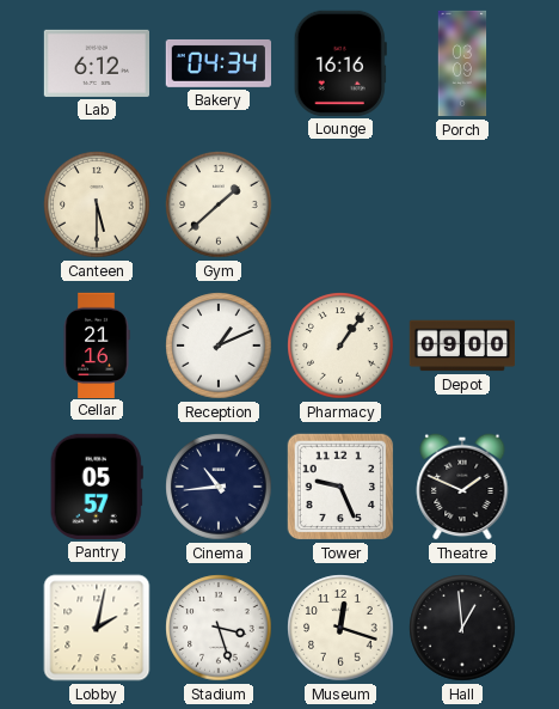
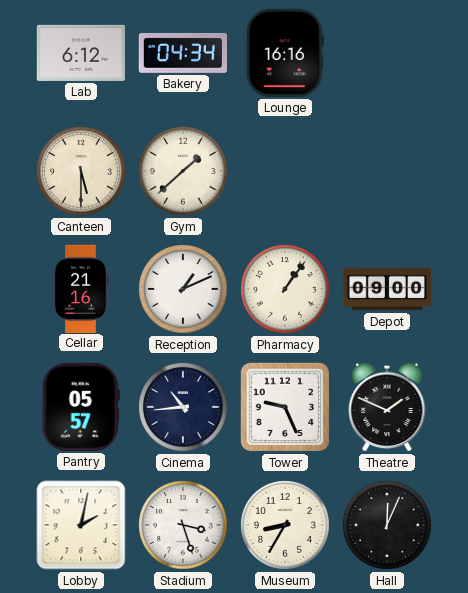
Porch: 03:09 -> none (462, 63)
Museum: 12:18 -> 8:35 (285, 525)
Hall: 12:59 -> 12:04 (387, 525)
